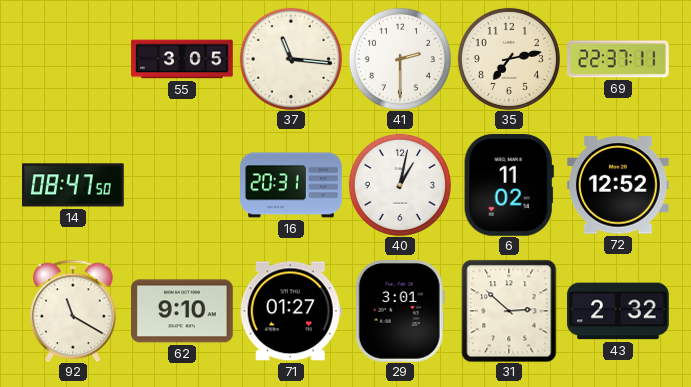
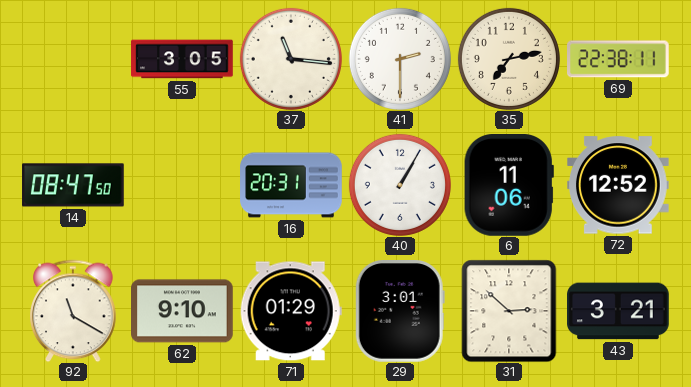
69: 22:37 -> 22:38 (619, 59)
40: 1:02 -> 1:05 (400, 185)
6: 11:02 -> 11:06 (509, 186)
71: 01:27 -> 01:29 (291, 311)
43: 2:32 -> 3:21 (618, 311)
